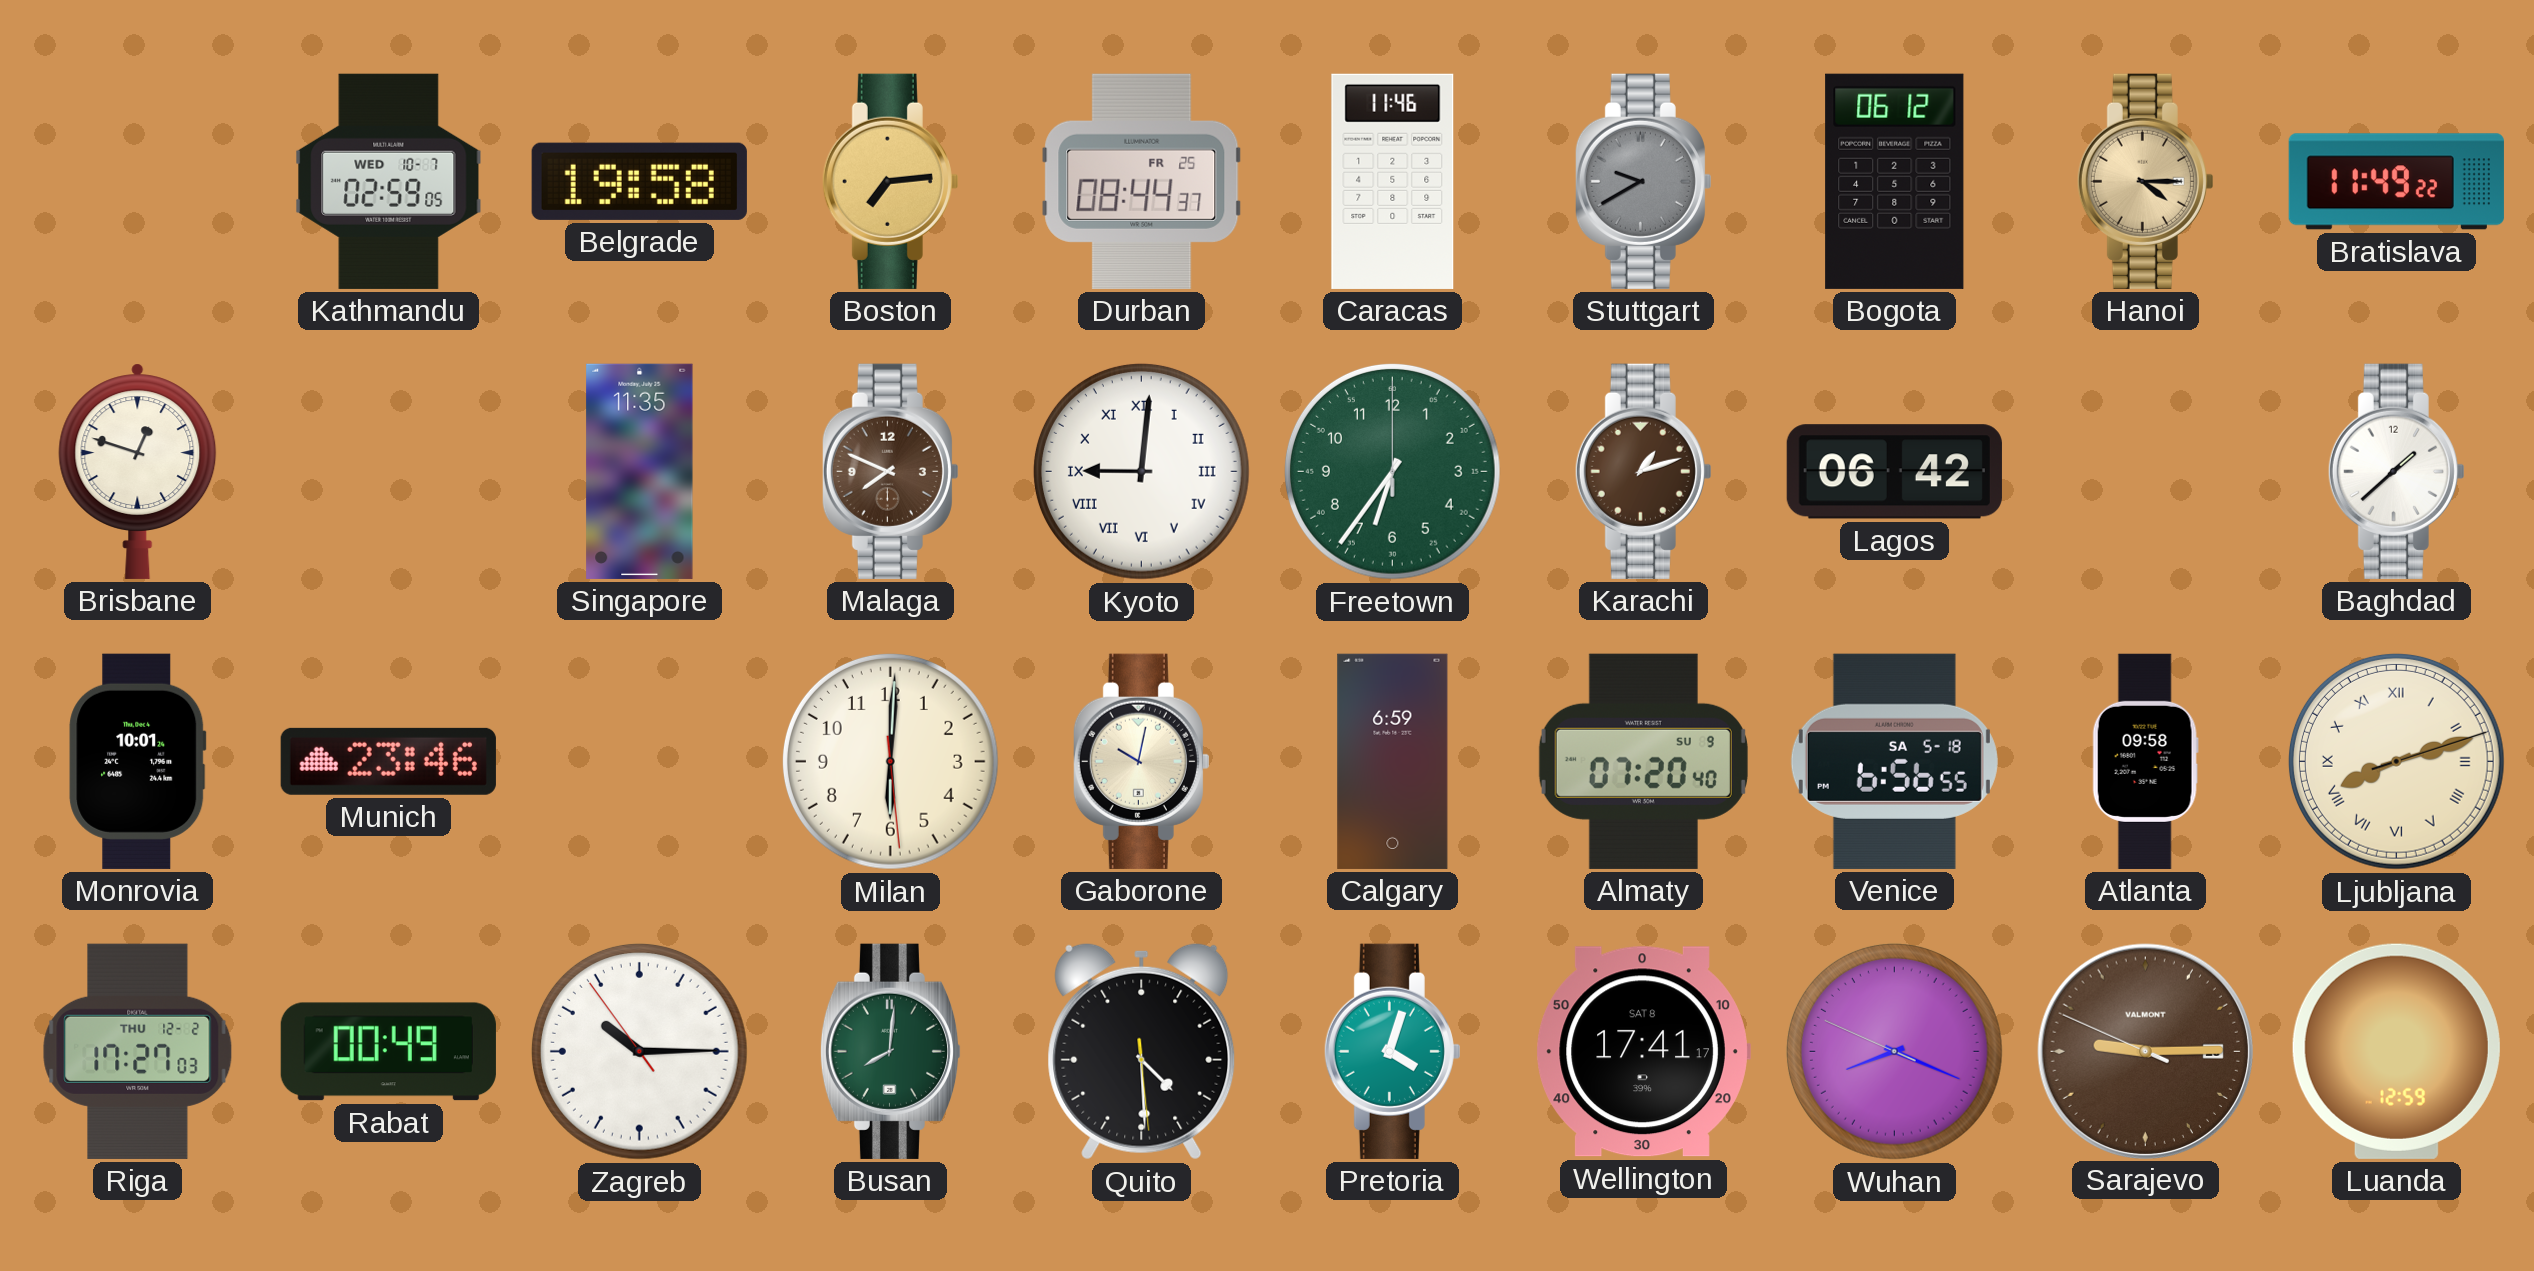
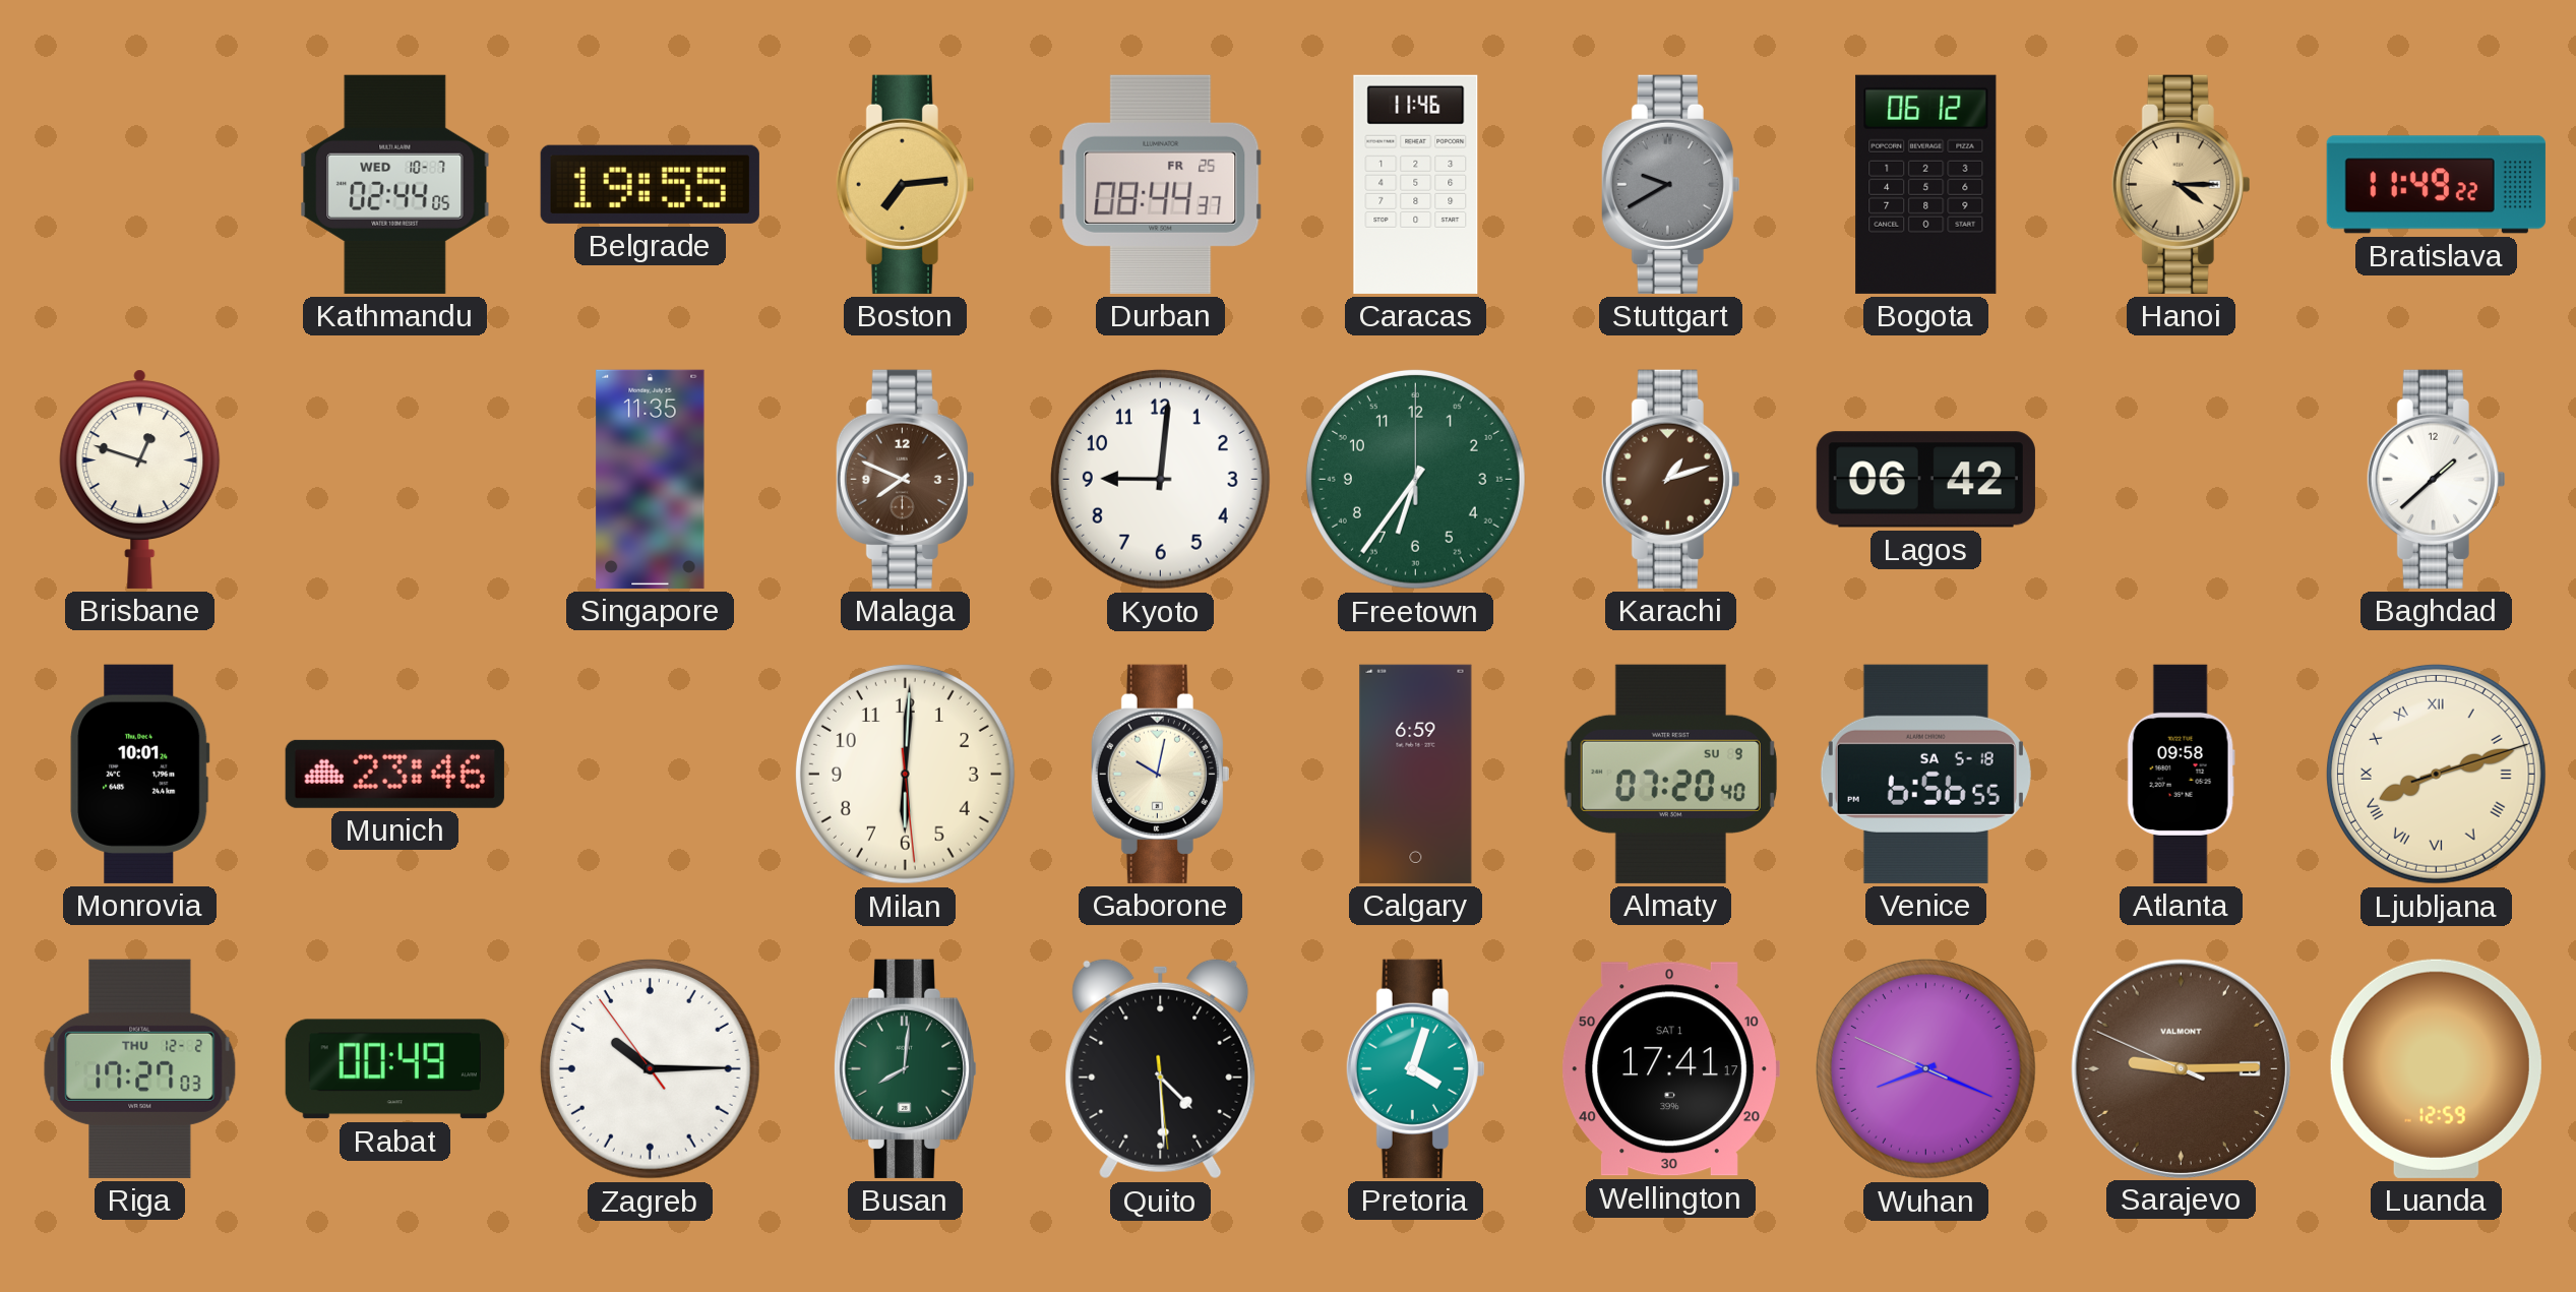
Kathmandu: 02:59 -> 02:44 (395, 184)
Belgrade: 19:58 -> 19:55 (650, 184)
Kyoto numerals: Roman -> Arabic (1160, 479)
Wellington date: SAT 8 -> SAT 1 (1670, 1069)
